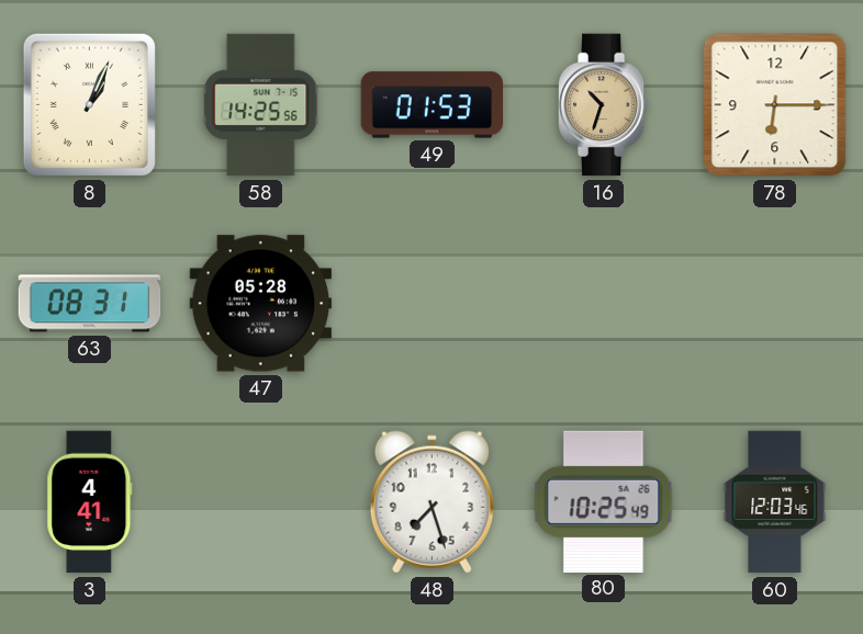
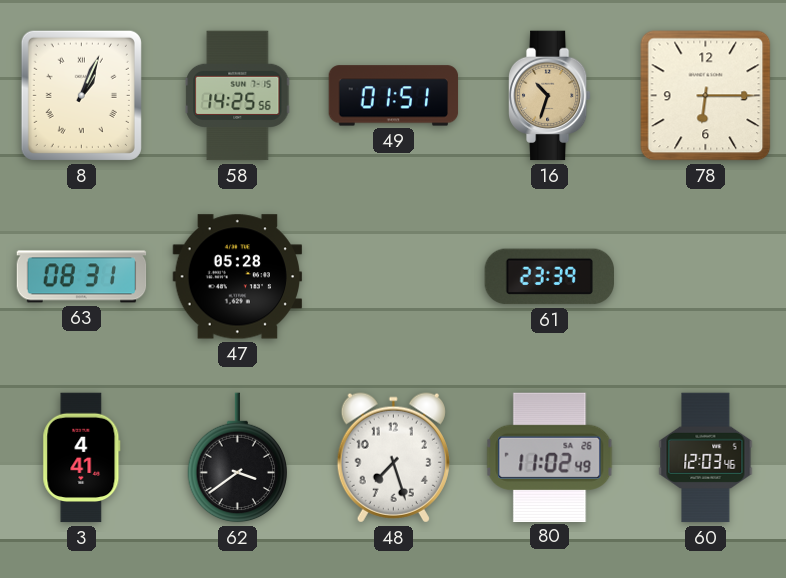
49: 01:53 -> 01:51 (394, 96)
61: none -> 23:39 (549, 277)
62: none -> 3:39 (238, 458)
80: 10:25 -> 11:02 (550, 457)
